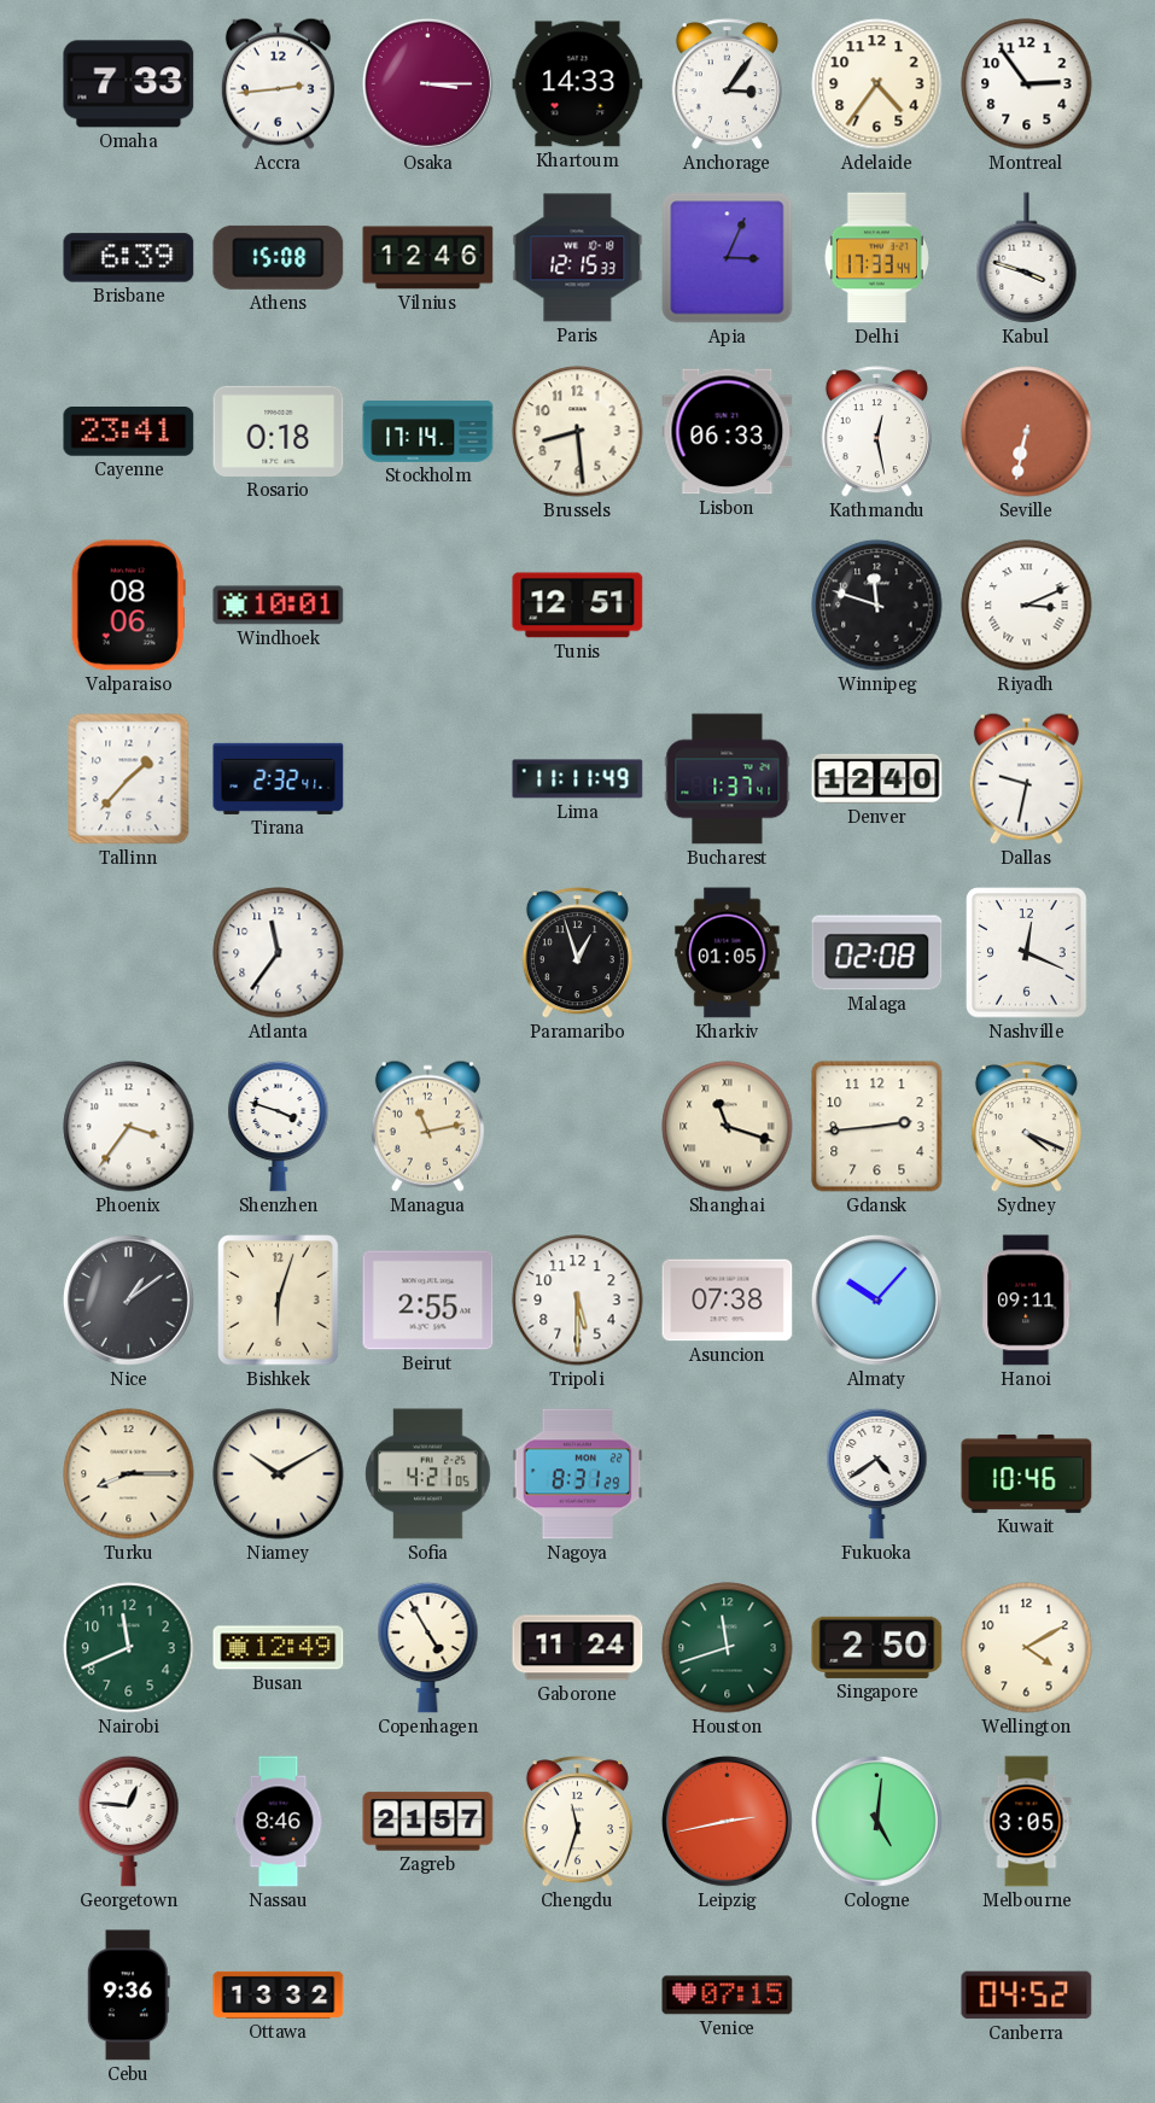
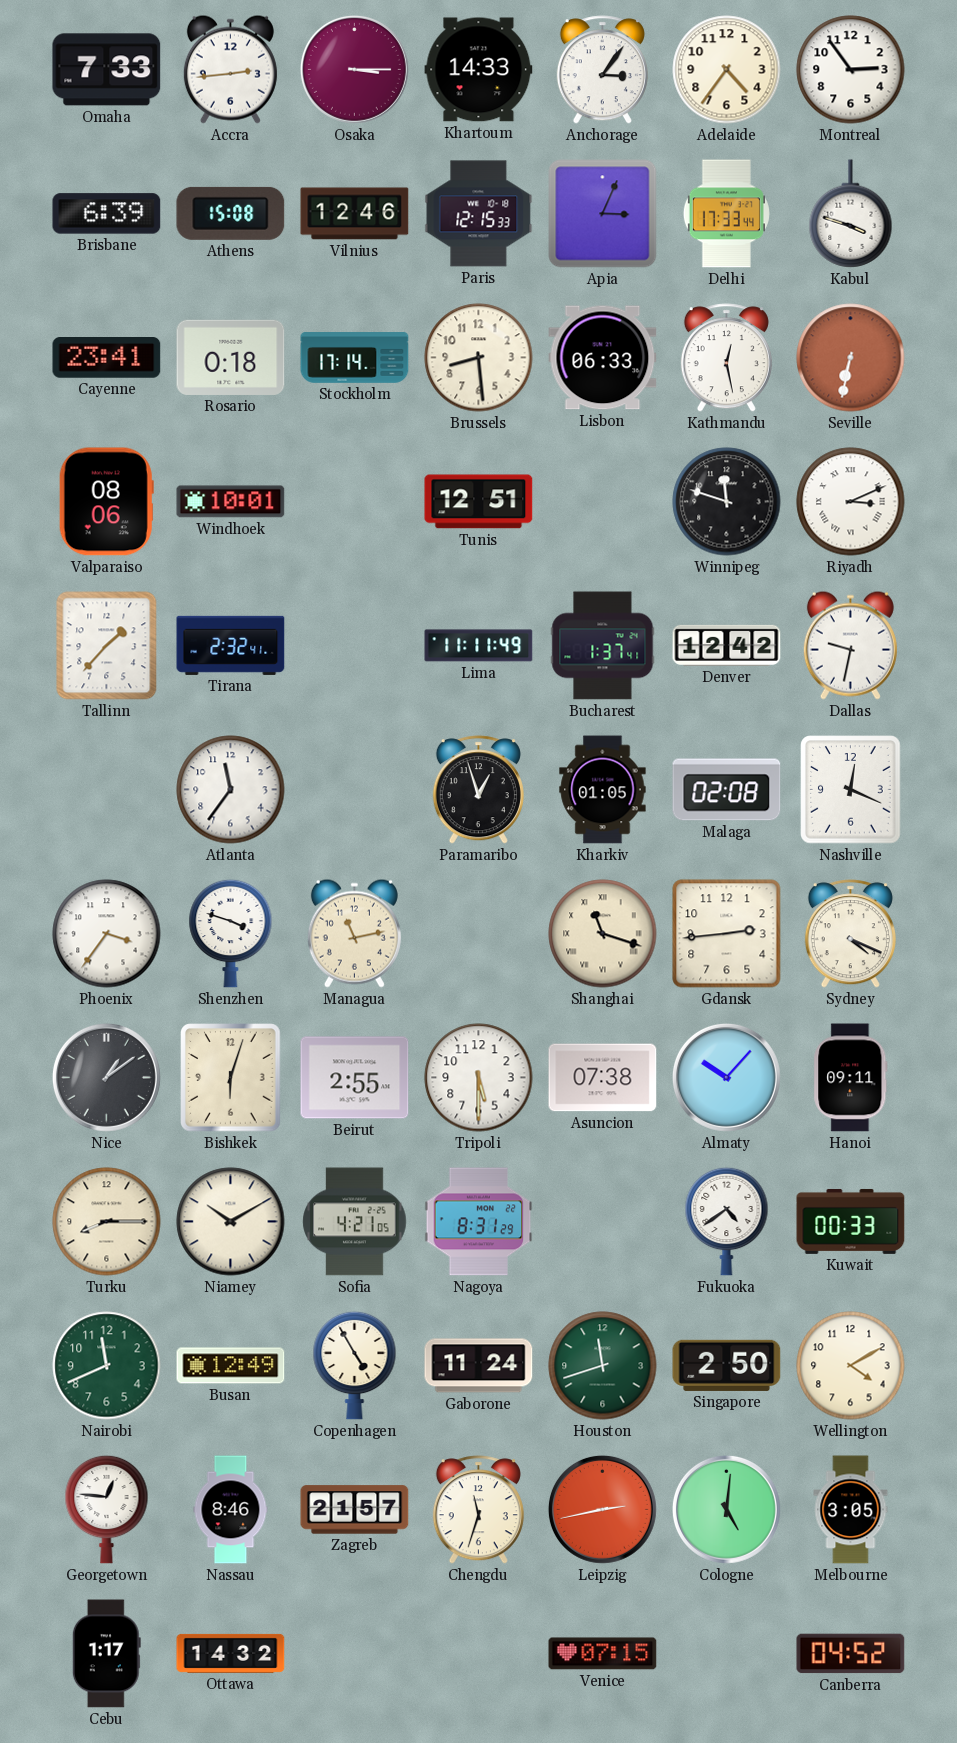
Denver: 12:40 -> 12:42 (727, 645)
Kuwait: 10:46 -> 00:33 (851, 1221)
Cebu: 9:36 -> 1:17 (106, 1654)
Ottawa: 13:32 -> 14:32 (231, 1653)
